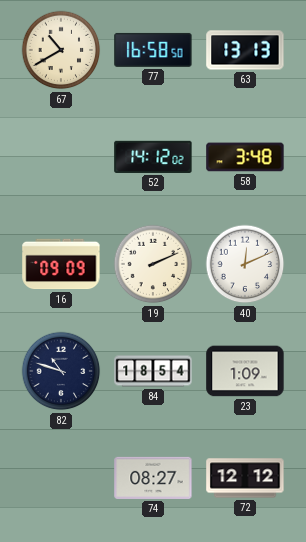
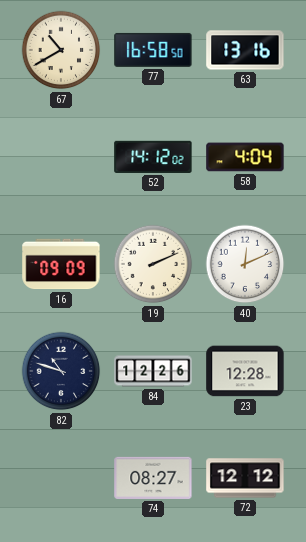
63: 13:13 -> 13:16 (245, 50)
58: 3:48 -> 4:04 (245, 157)
84: 18:54 -> 12:26 (153, 371)
23: 1:09 -> 12:28 (245, 371)
